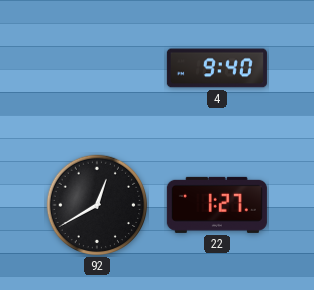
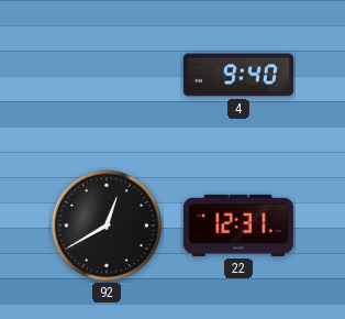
22: 1:27 -> 12:31 (238, 226)
